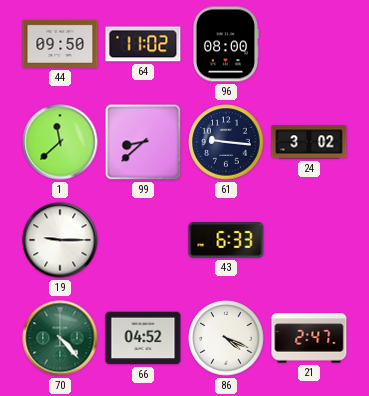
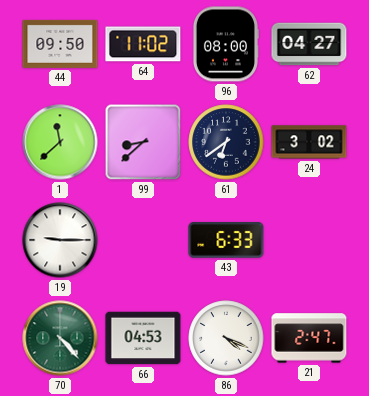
62: none -> 04:27 (309, 44)
61: 9:16 -> 6:39 (226, 142)
66: 04:52 -> 04:53 (143, 338)
